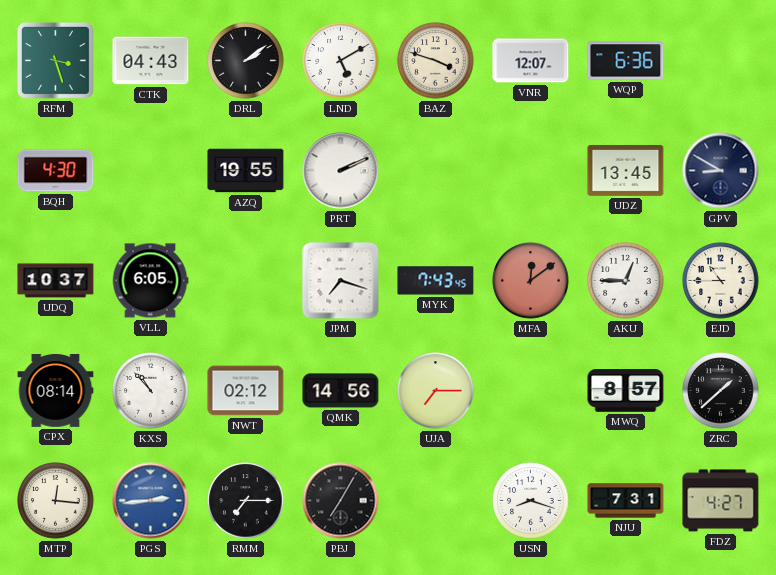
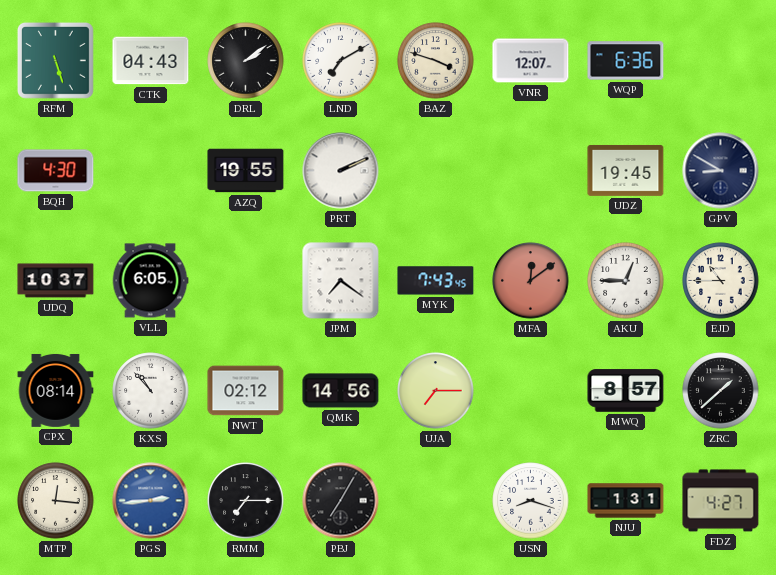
RFM: 3:27 -> 5:27 (55, 60)
LND: 5:10 -> 7:10 (341, 61)
UDZ: 13:45 -> 19:45 (626, 170)
JPM: 7:18 -> 7:21 (341, 281)
NJU: 7:31 -> 1:31 (626, 501)
